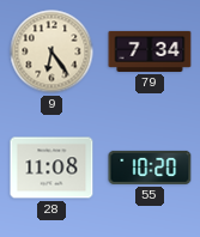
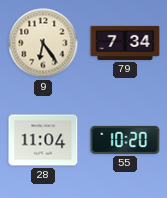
28: 11:08 -> 11:04 (43, 140)
